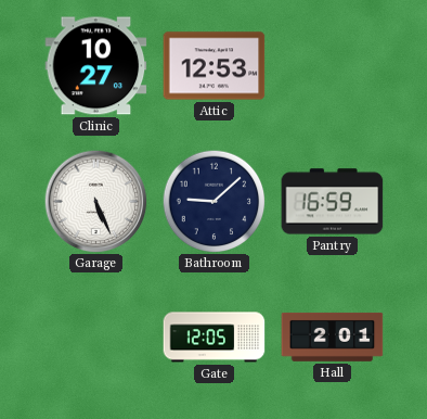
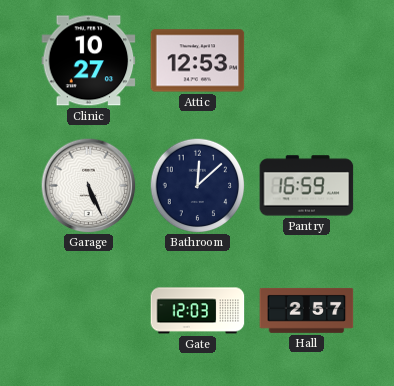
Bathroom: 9:08 -> 12:08 (197, 185)
Gate: 12:05 -> 12:03 (198, 311)
Hall: 2:01 -> 2:57 (307, 310)
